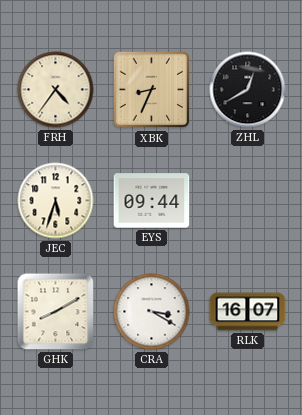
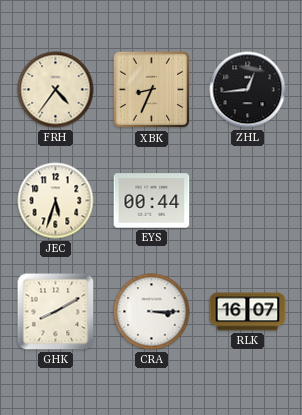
ZHL: 12:40 -> 12:44 (248, 90)
EYS: 09:44 -> 00:44 (152, 201)
CRA: 3:20 -> 3:15 (152, 312)
